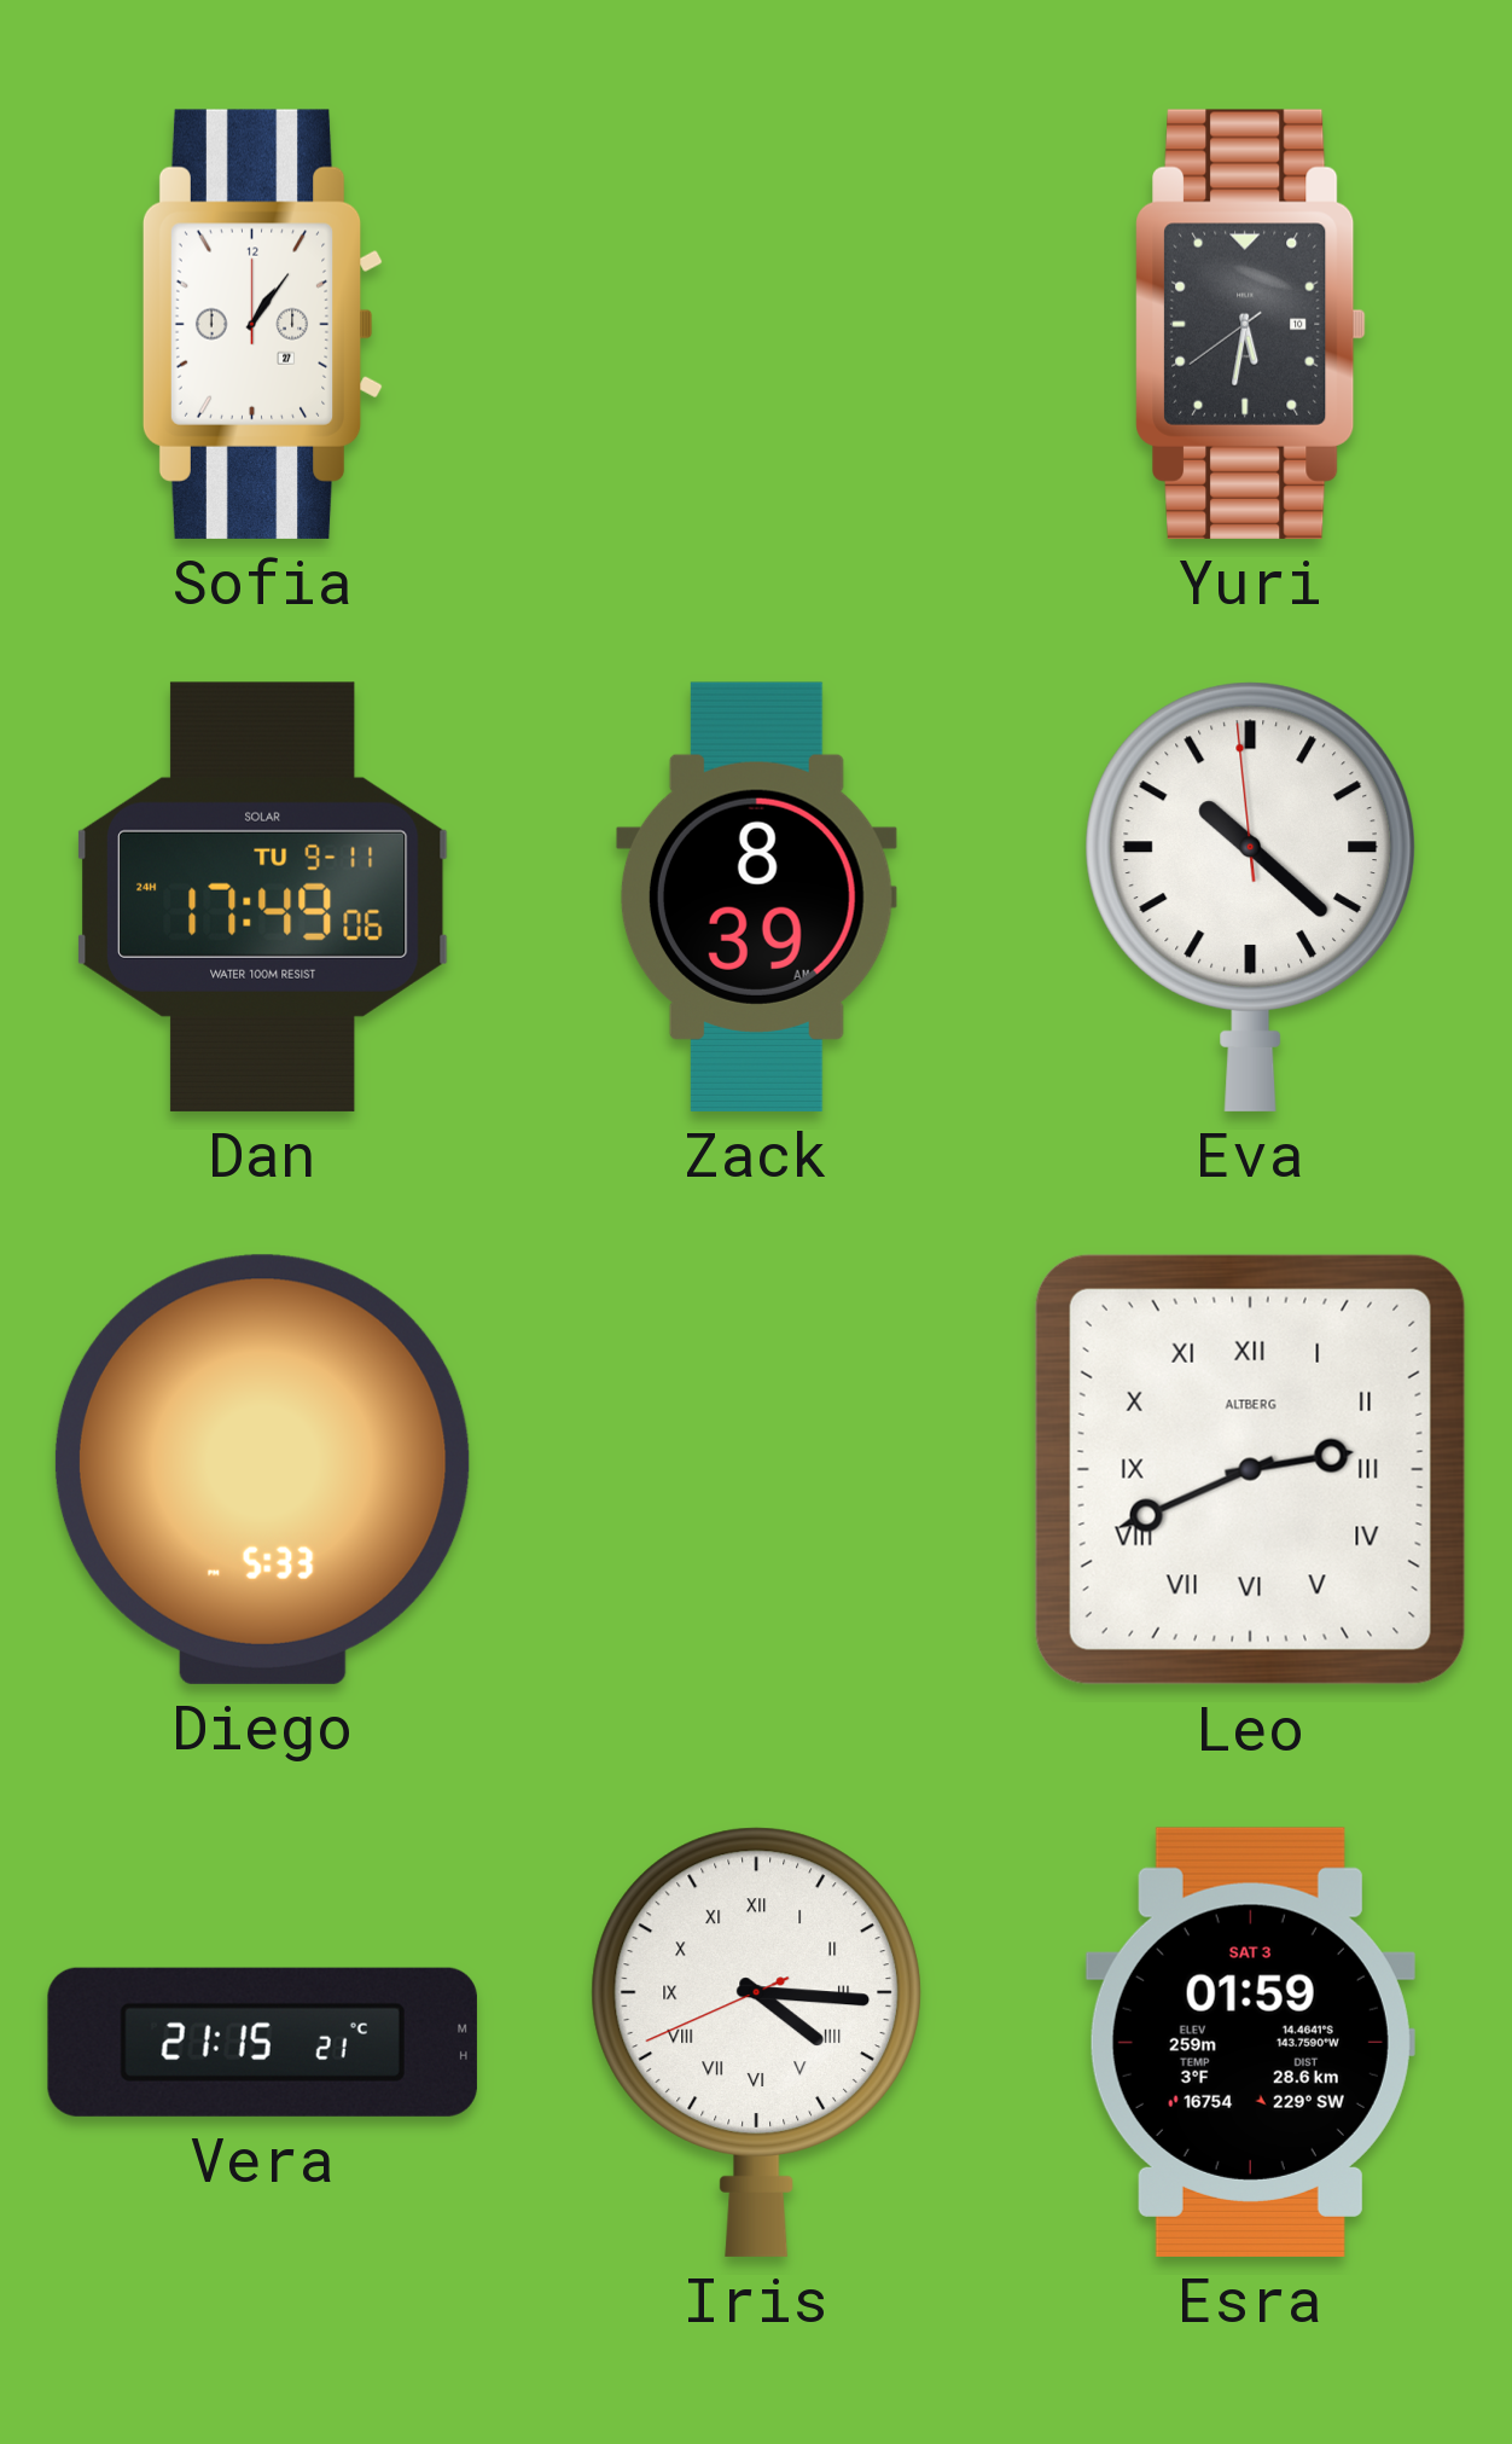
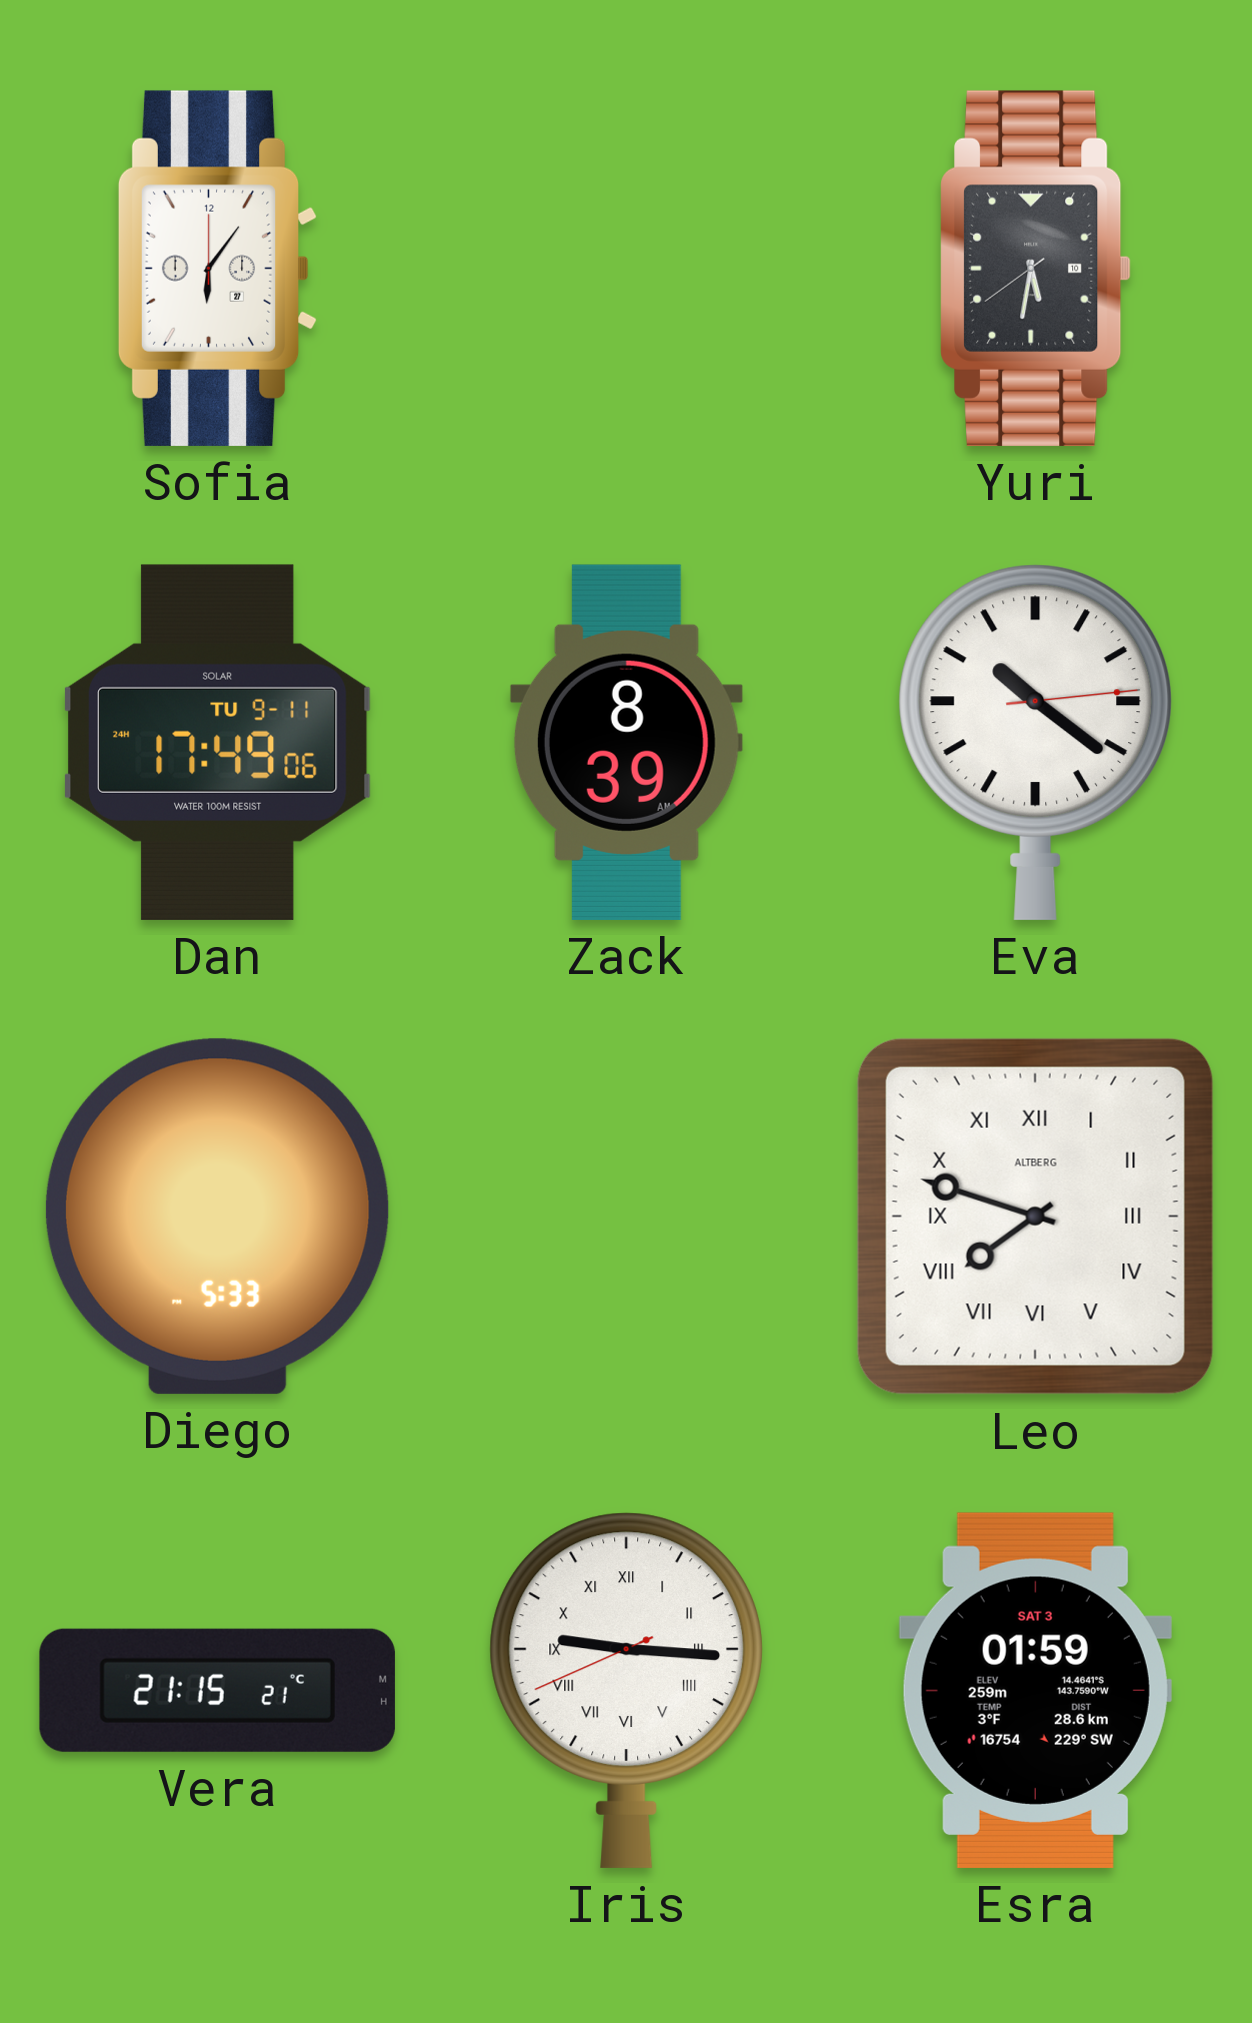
Sofia: 1:06 -> 6:06 (217, 268)
Eva: 10:21:59 -> 10:21:14 (1035, 742)
Leo: 2:41 -> 7:48 (1035, 1216)
Iris: 4:15 -> 9:15 (626, 1690)
